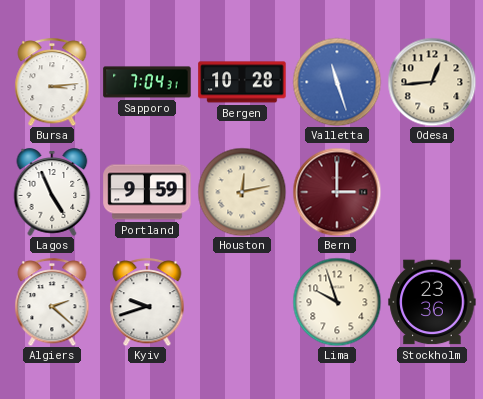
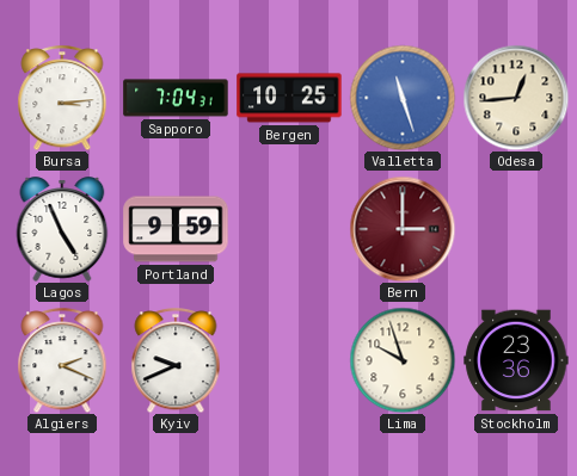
Bergen: 10:28 -> 10:25 (289, 98)
Houston: 12:13 -> none (242, 192)
Algiers: 2:22 -> 2:19 (62, 360)
Kyiv: 9:42 -> 9:41 (176, 360)
